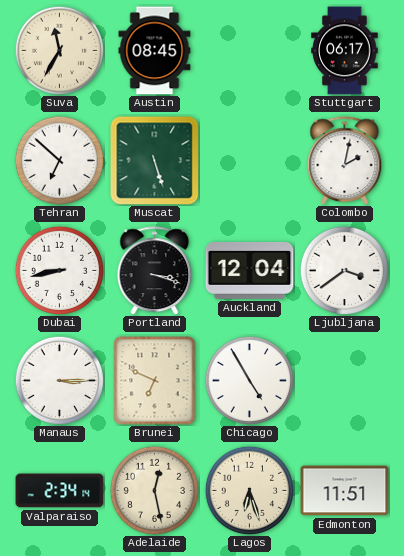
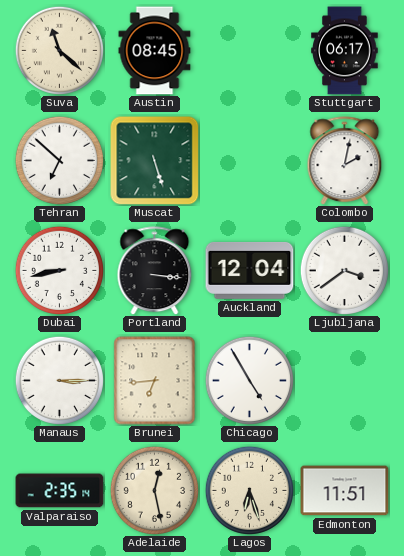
Suva: 11:35 -> 11:22 (59, 50)
Portland: 3:18 -> 3:16 (155, 271)
Brunei: 6:49 -> 6:44 (155, 381)
Valparaiso: 2:34 -> 2:35 (60, 491)
